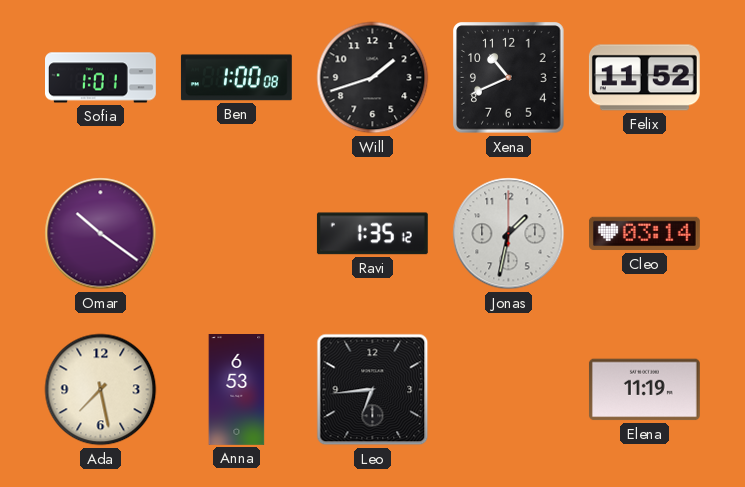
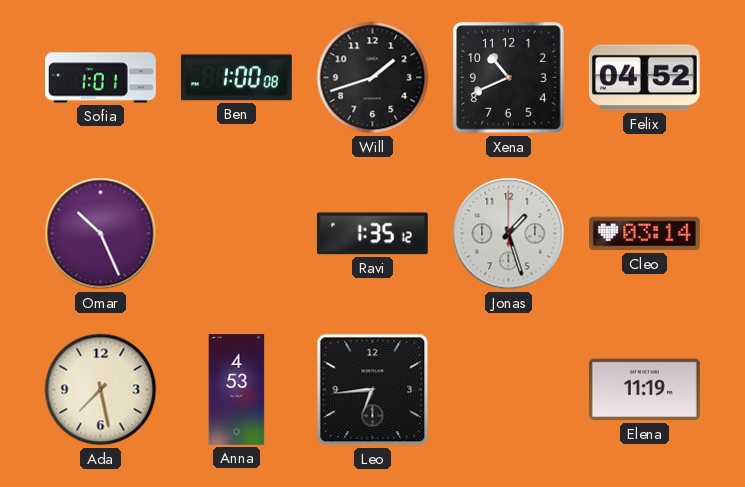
Felix: 11:52 -> 04:52 (644, 78)
Omar: 10:21 -> 10:26 (101, 234)
Jonas: 1:32 -> 1:27 (509, 234)
Anna: 6:53 -> 4:53 (237, 390)
